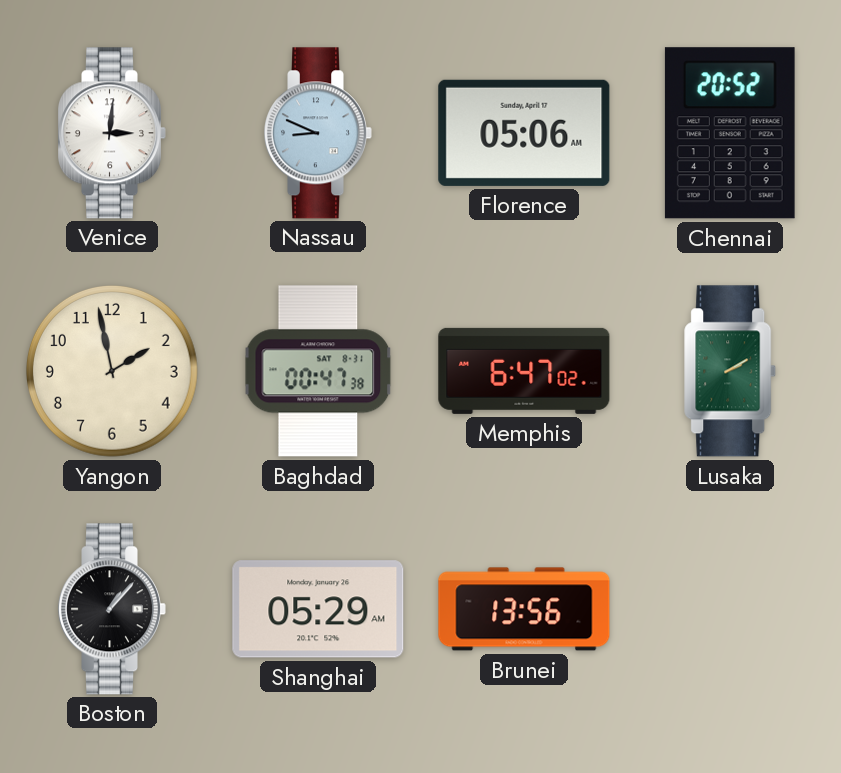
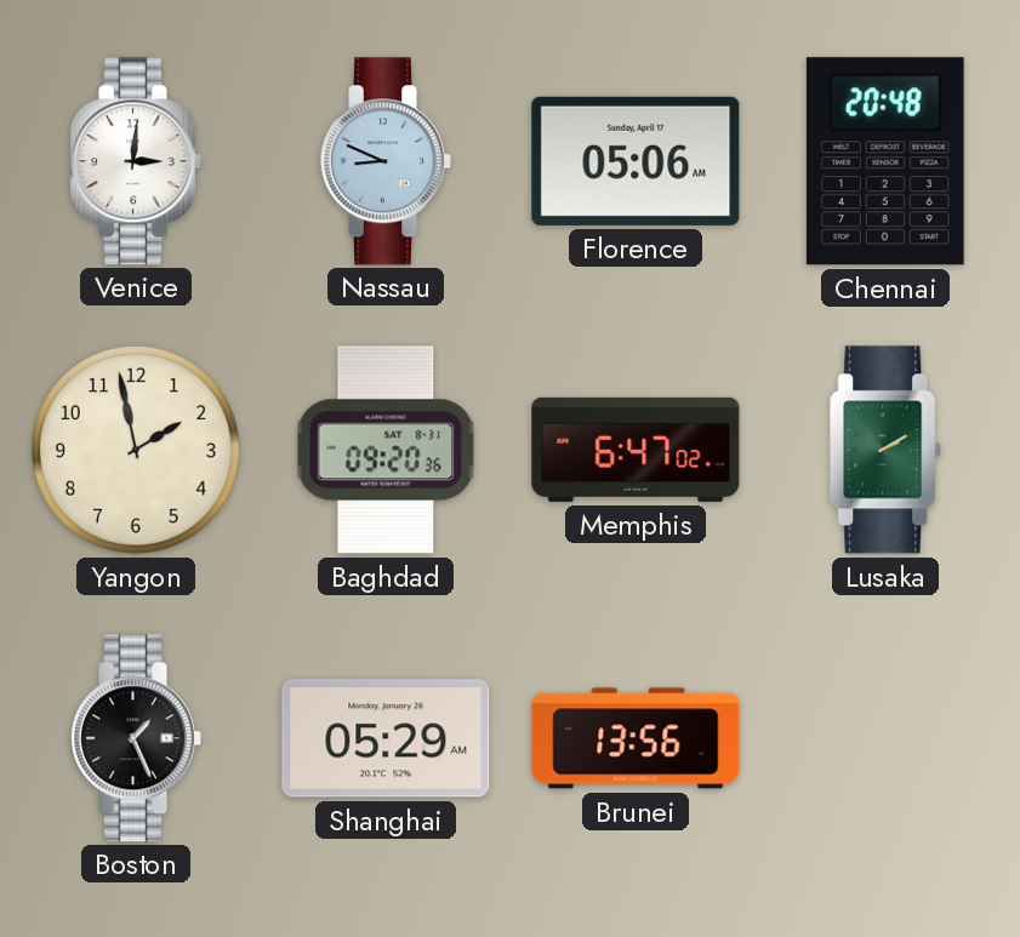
Chennai: 20:52 -> 20:48 (885, 161)
Baghdad: 00:47 -> 09:20 (386, 450)
Boston: 1:07 -> 1:26 (135, 738)
